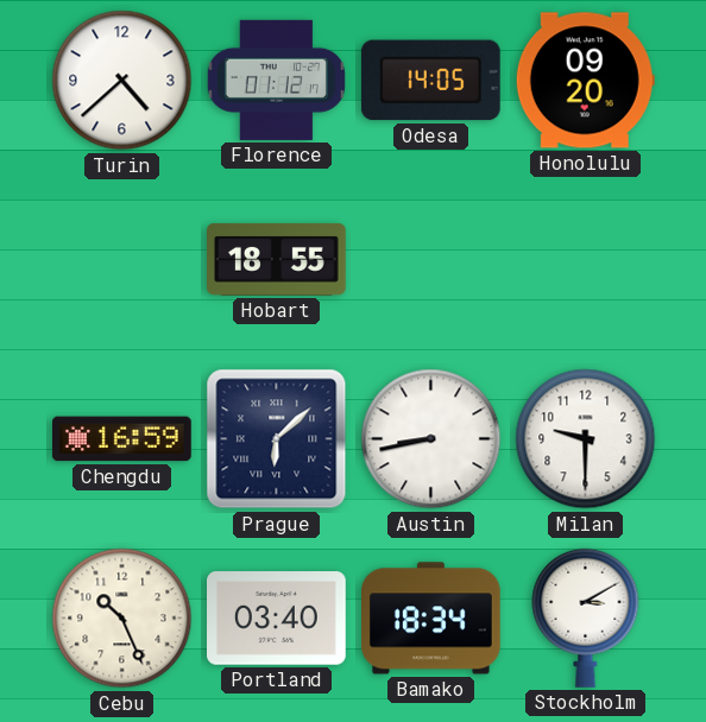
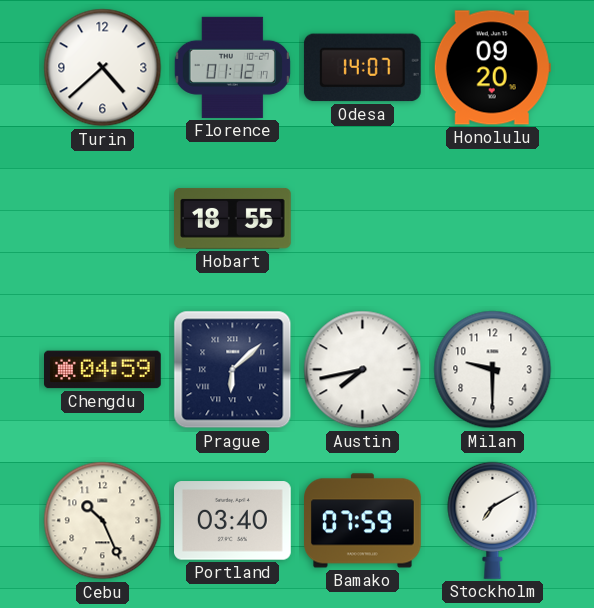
Odesa: 14:05 -> 14:07 (362, 68)
Chengdu: 16:59 -> 04:59 (103, 370)
Austin: 8:43 -> 7:43 (363, 370)
Bamako: 18:34 -> 07:59 (363, 521)
Stockholm: 3:10 -> 7:10 (493, 520)
